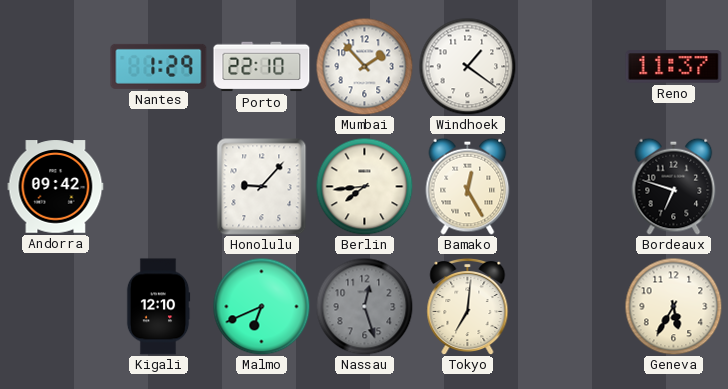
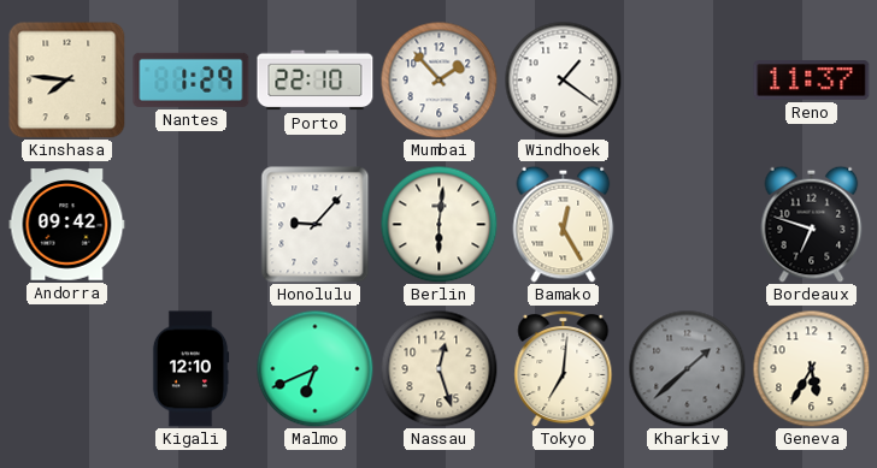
Kinshasa: none -> 7:46 (67, 81)
Berlin: 7:44 -> 6:01 (438, 224)
Nassau dial: grey -> cream (438, 368)
Kharkiv: none -> 1:38 (687, 368)
